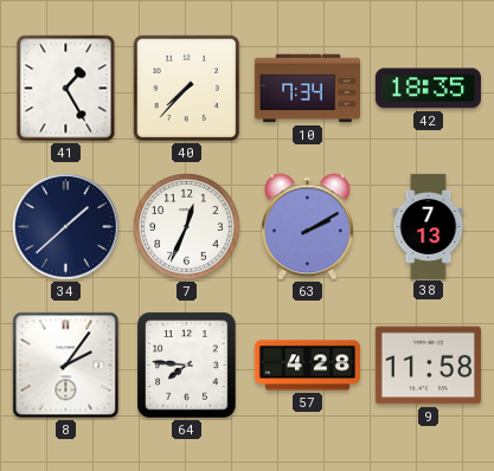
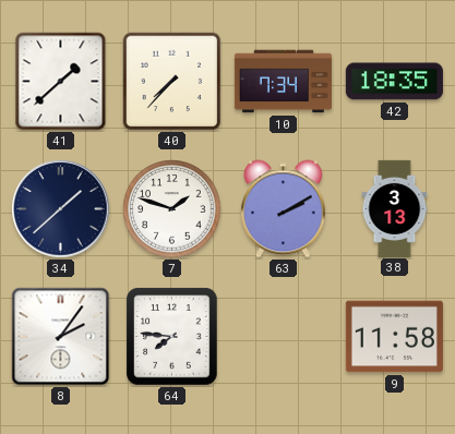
41: 1:25 -> 1:38 (61, 82)
7: 12:34 -> 1:48 (172, 209)
38: 7:13 -> 3:13 (395, 208)
57: 4:28 -> none (307, 366)
